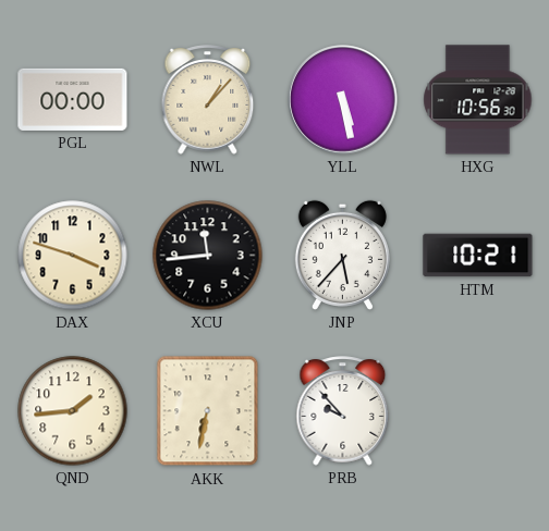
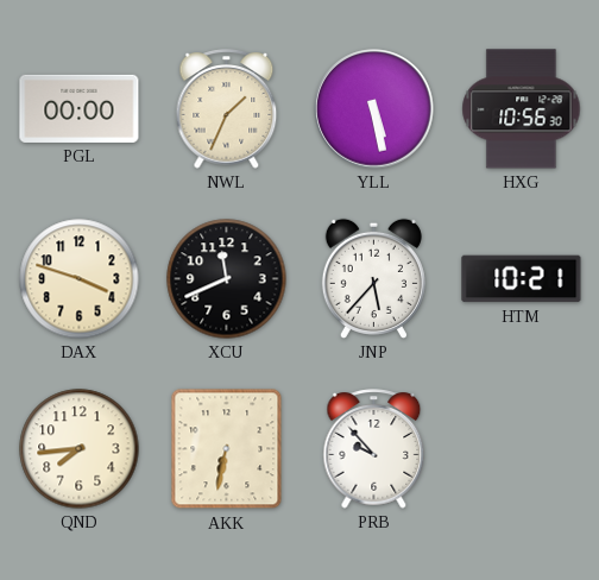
NWL: 1:07 -> 1:34 (227, 109)
XCU: 11:44 -> 11:41 (227, 279)
QND: 1:44 -> 7:44 (80, 449)
